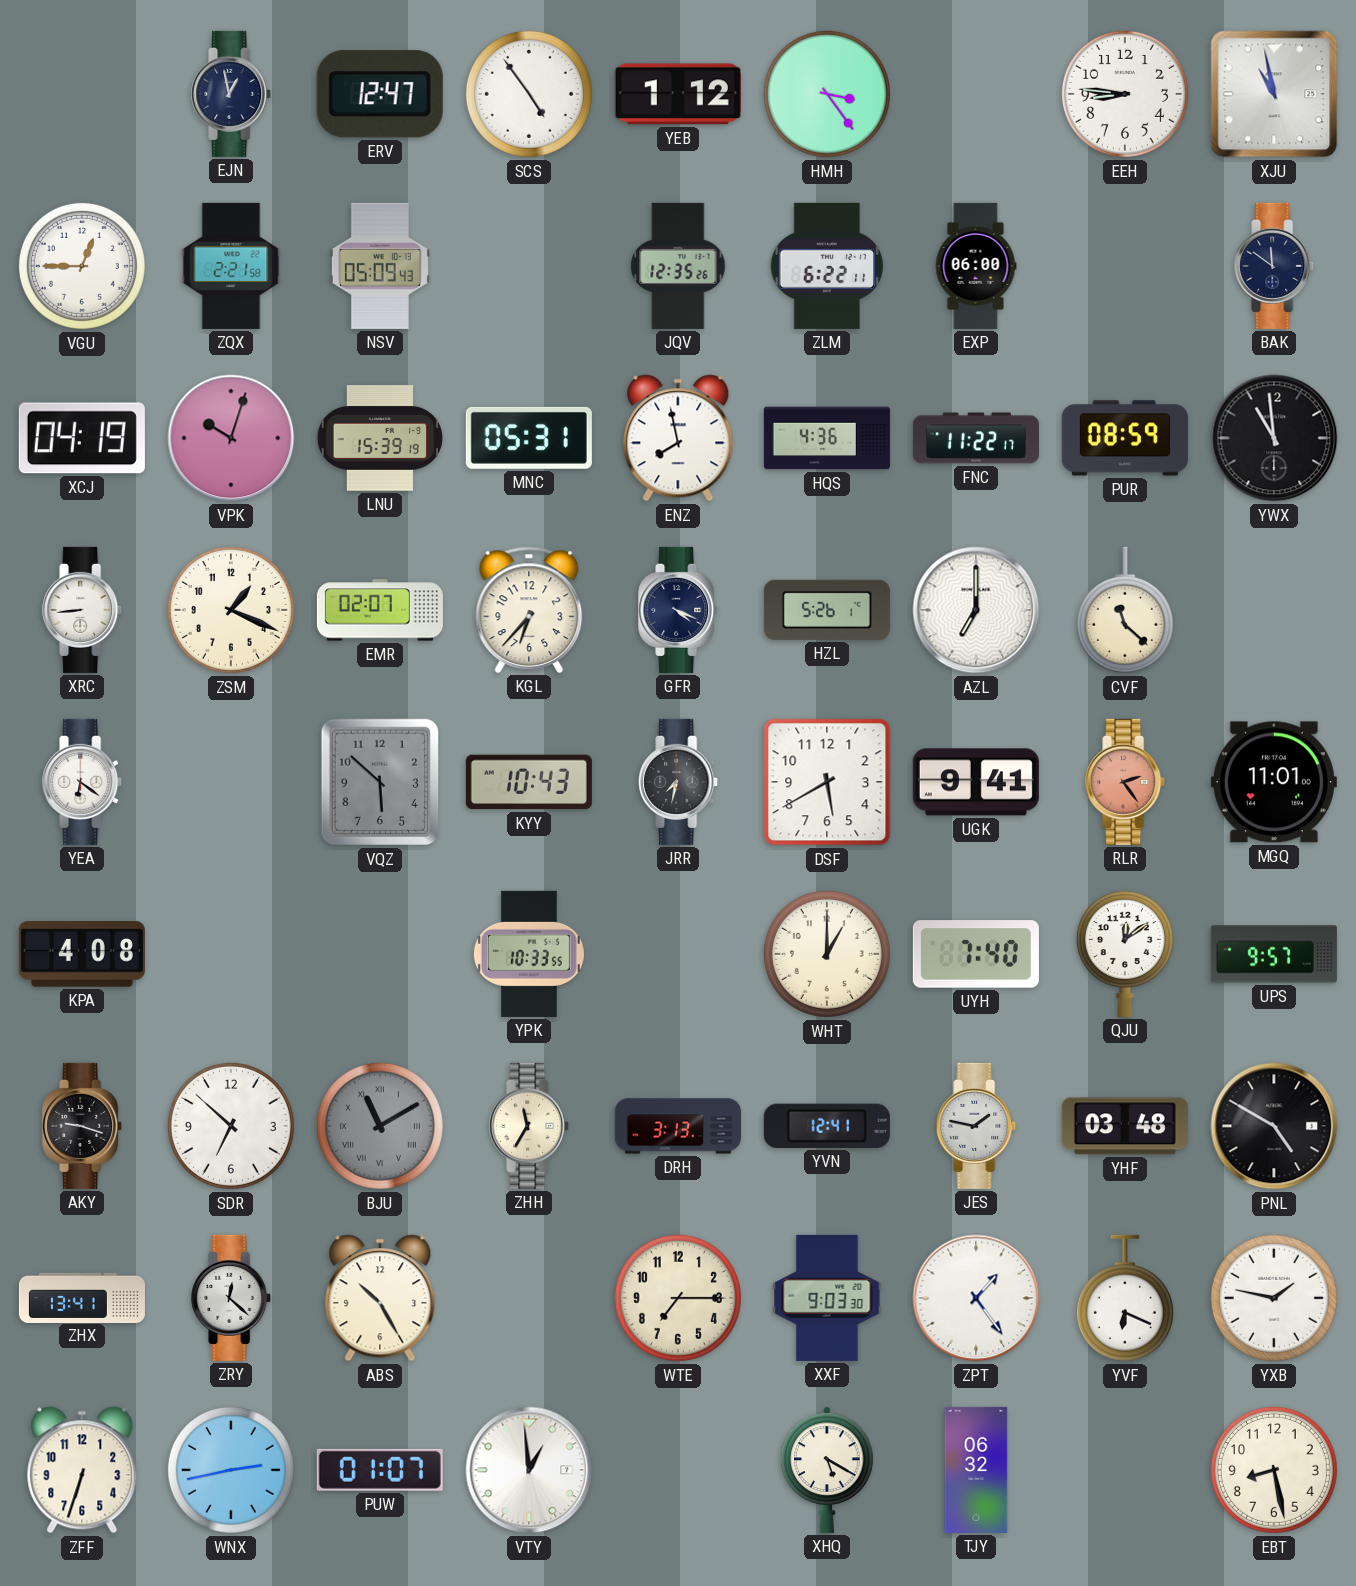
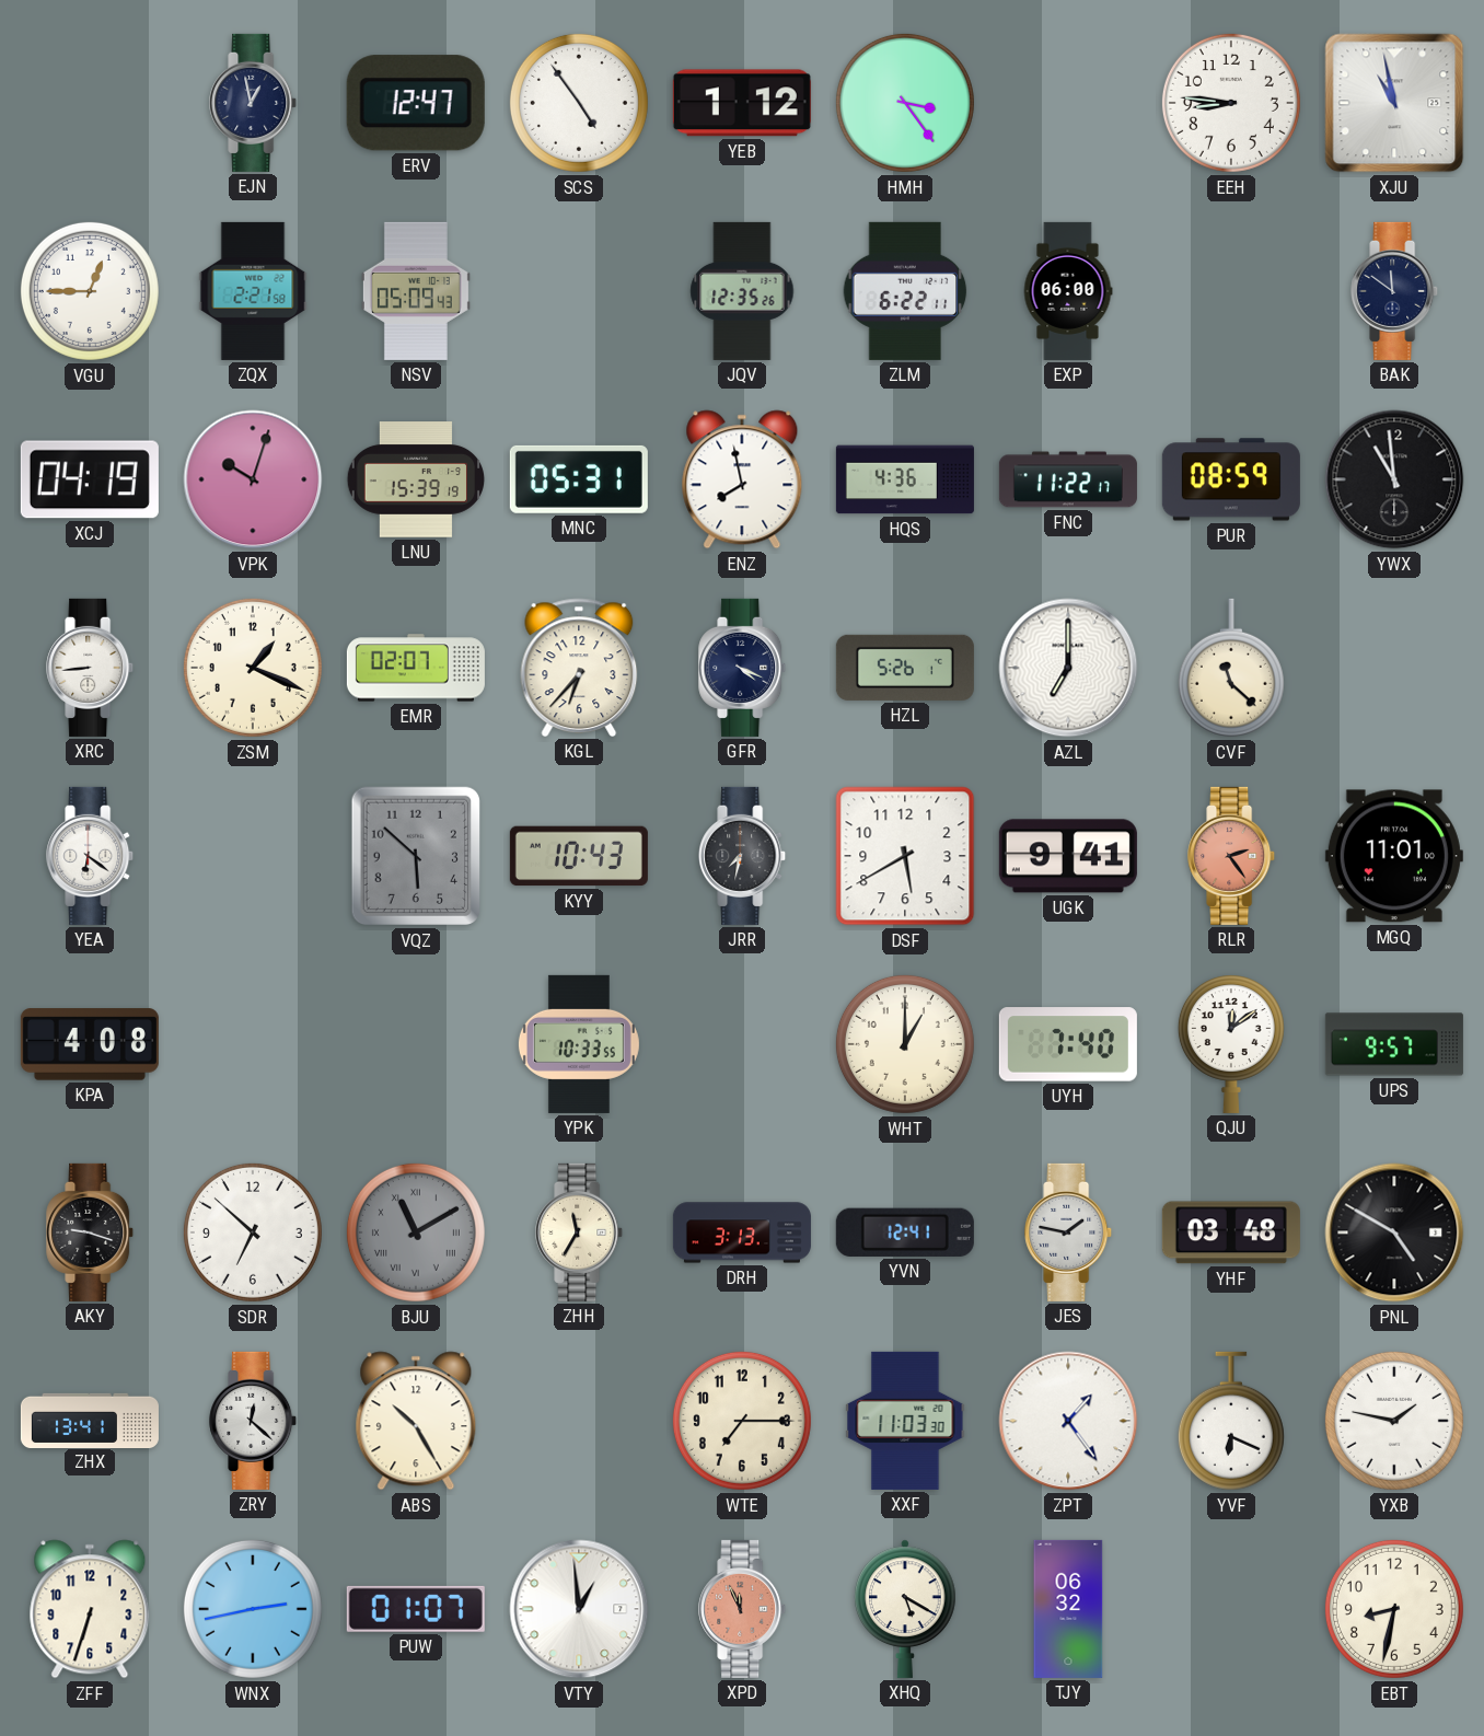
XXF: 9:03 -> 11:03 (905, 1421)
XPD: none -> 11:56 (743, 1609)
EBT: 8:28 -> 8:32 (1394, 1609)
